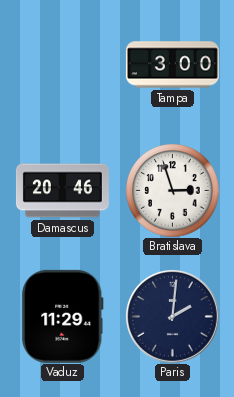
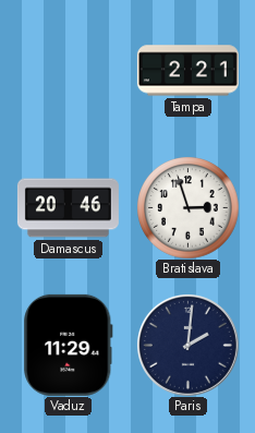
Tampa: 3:00 -> 2:21 (187, 71)
